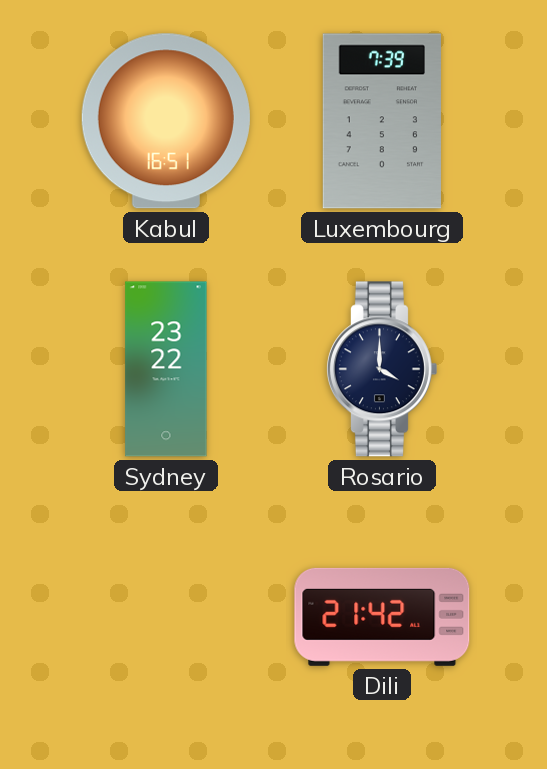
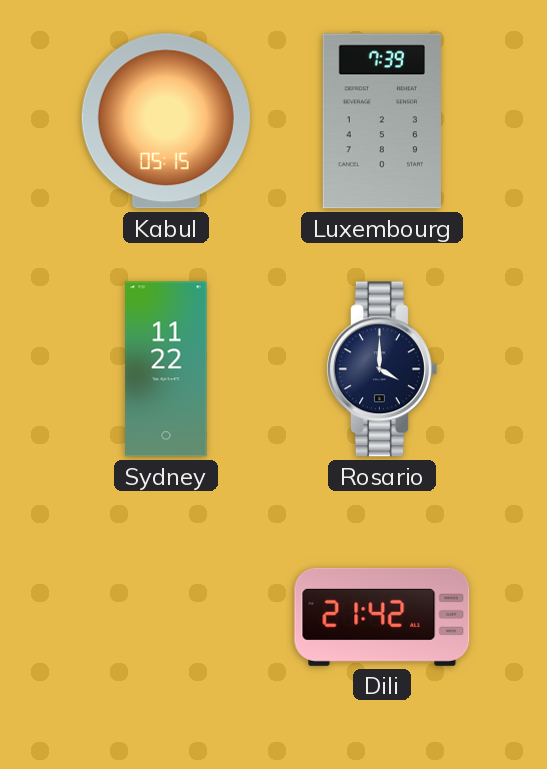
Kabul: 16:51 -> 05:15 (166, 121)
Sydney: 23:22 -> 11:22 (166, 369)
